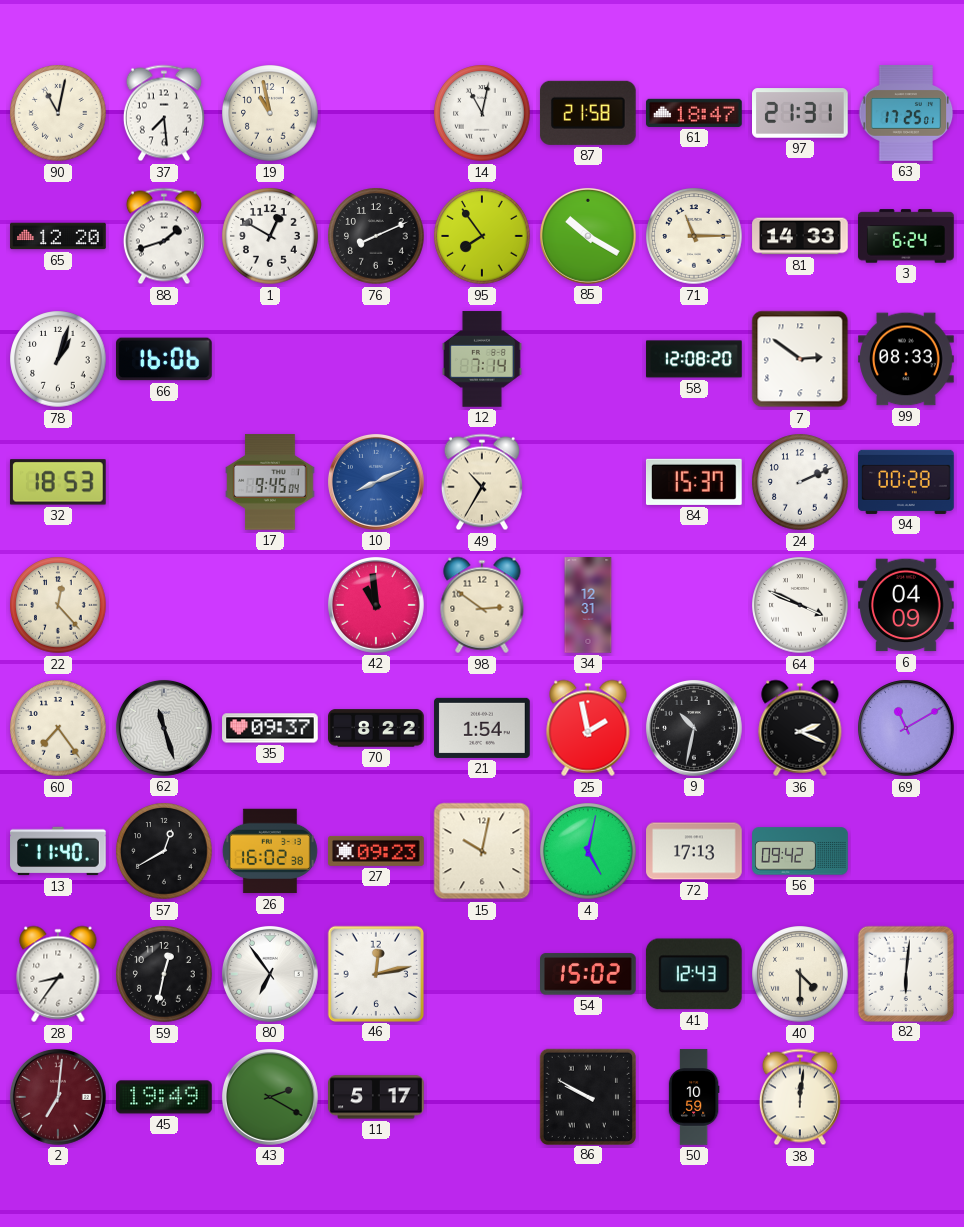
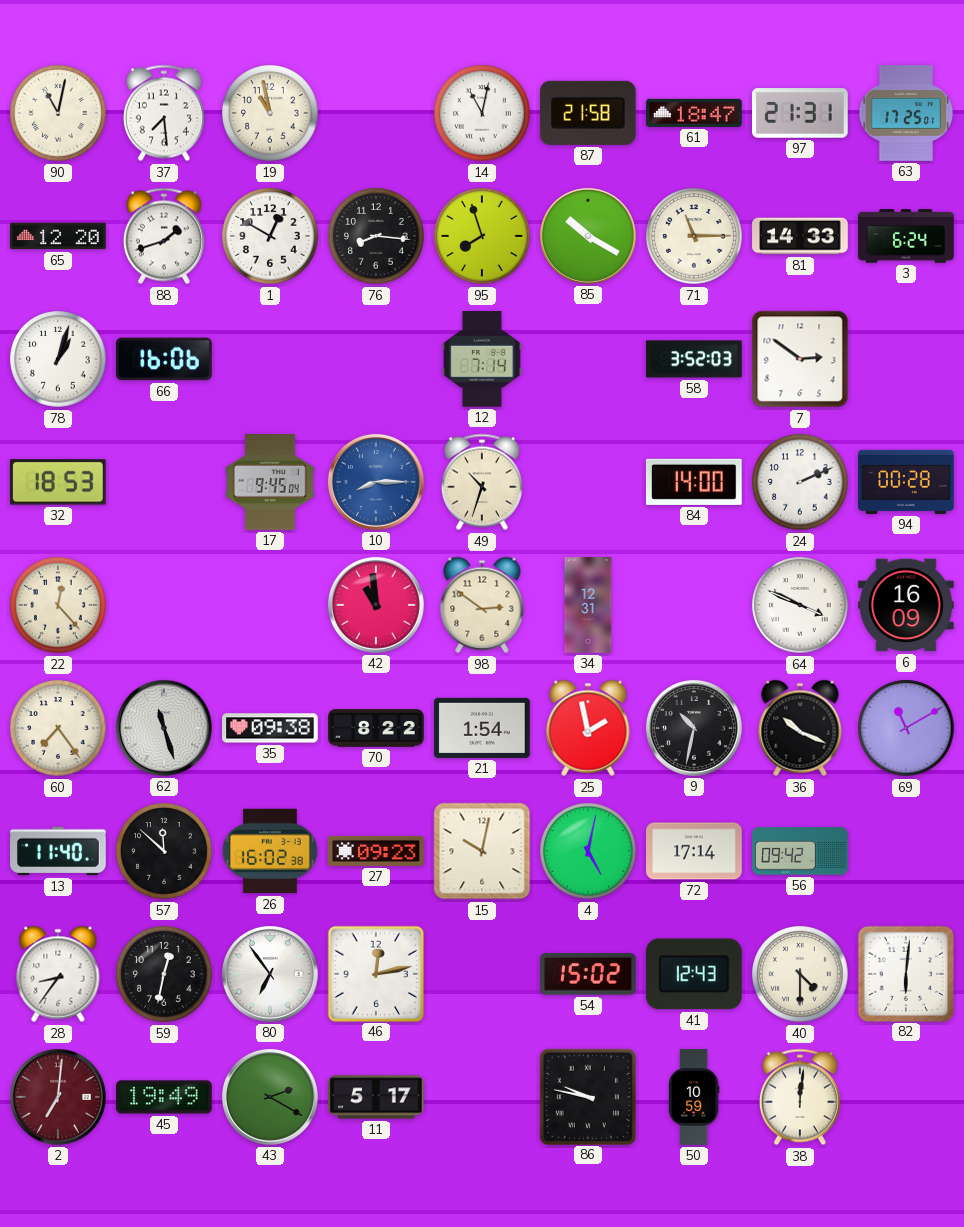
76: 8:11 -> 8:16 (376, 236)
95: 7:54 -> 7:57 (482, 236)
58: 12:08 -> 3:52 (694, 359)
99: 08:33 -> none (906, 359)
10: 8:11 -> 8:15 (376, 482)
49: 10:35 -> 10:33 (482, 482)
84: 15:37 -> 14:00 (694, 482)
6: 04:09 -> 16:09 (906, 605)
35: 09:37 -> 09:38 (270, 728)
36: 2:19 -> 10:19 (800, 728)
57: 12:40 -> 11:52 (164, 851)
72: 17:13 -> 17:14 (694, 851)
86: 9:50 -> 9:47 (587, 1096)
